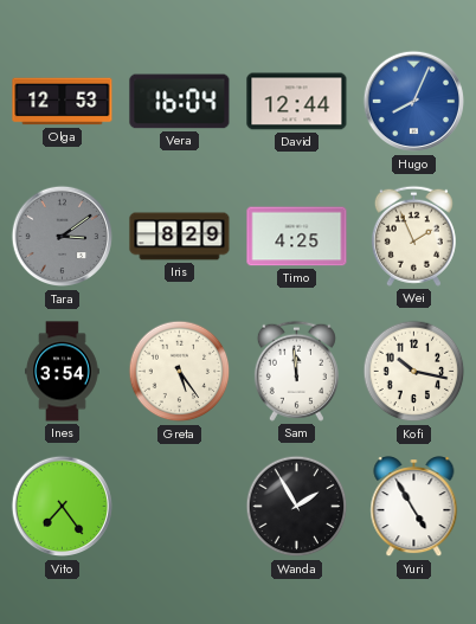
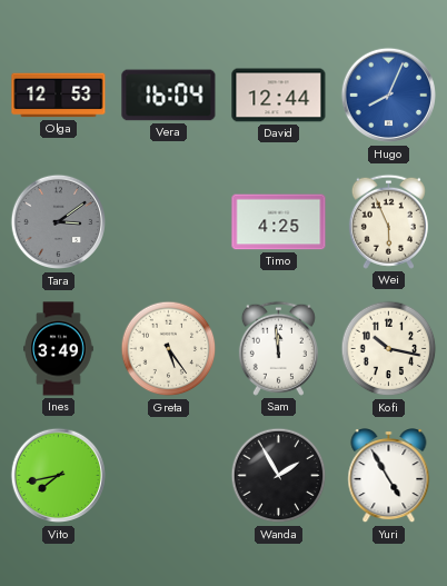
Iris: 8:29 -> none (180, 237)
Wei: 1:56 -> 5:56 (388, 221)
Ines: 3:54 -> 3:49 (59, 349)
Vito: 7:24 -> 7:43 (59, 476)
